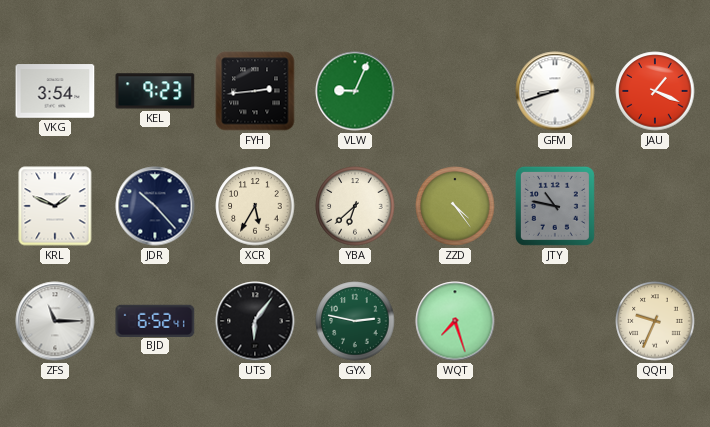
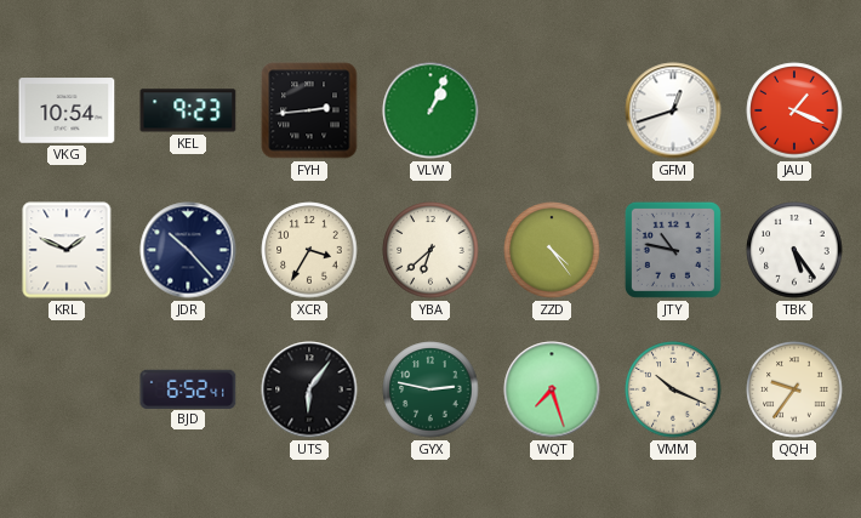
VKG: 3:54 -> 10:54 (67, 110)
VLW: 9:04 -> 1:04 (430, 110)
GFM: 8:42 -> 12:42 (673, 110)
XCR: 5:35 -> 3:35 (309, 250)
TBK: none -> 5:24 (794, 250)
ZFS: 11:15 -> none (55, 321)
VMM: none -> 10:19 (673, 389)
QQH: 9:34 -> 9:36 (794, 389)
